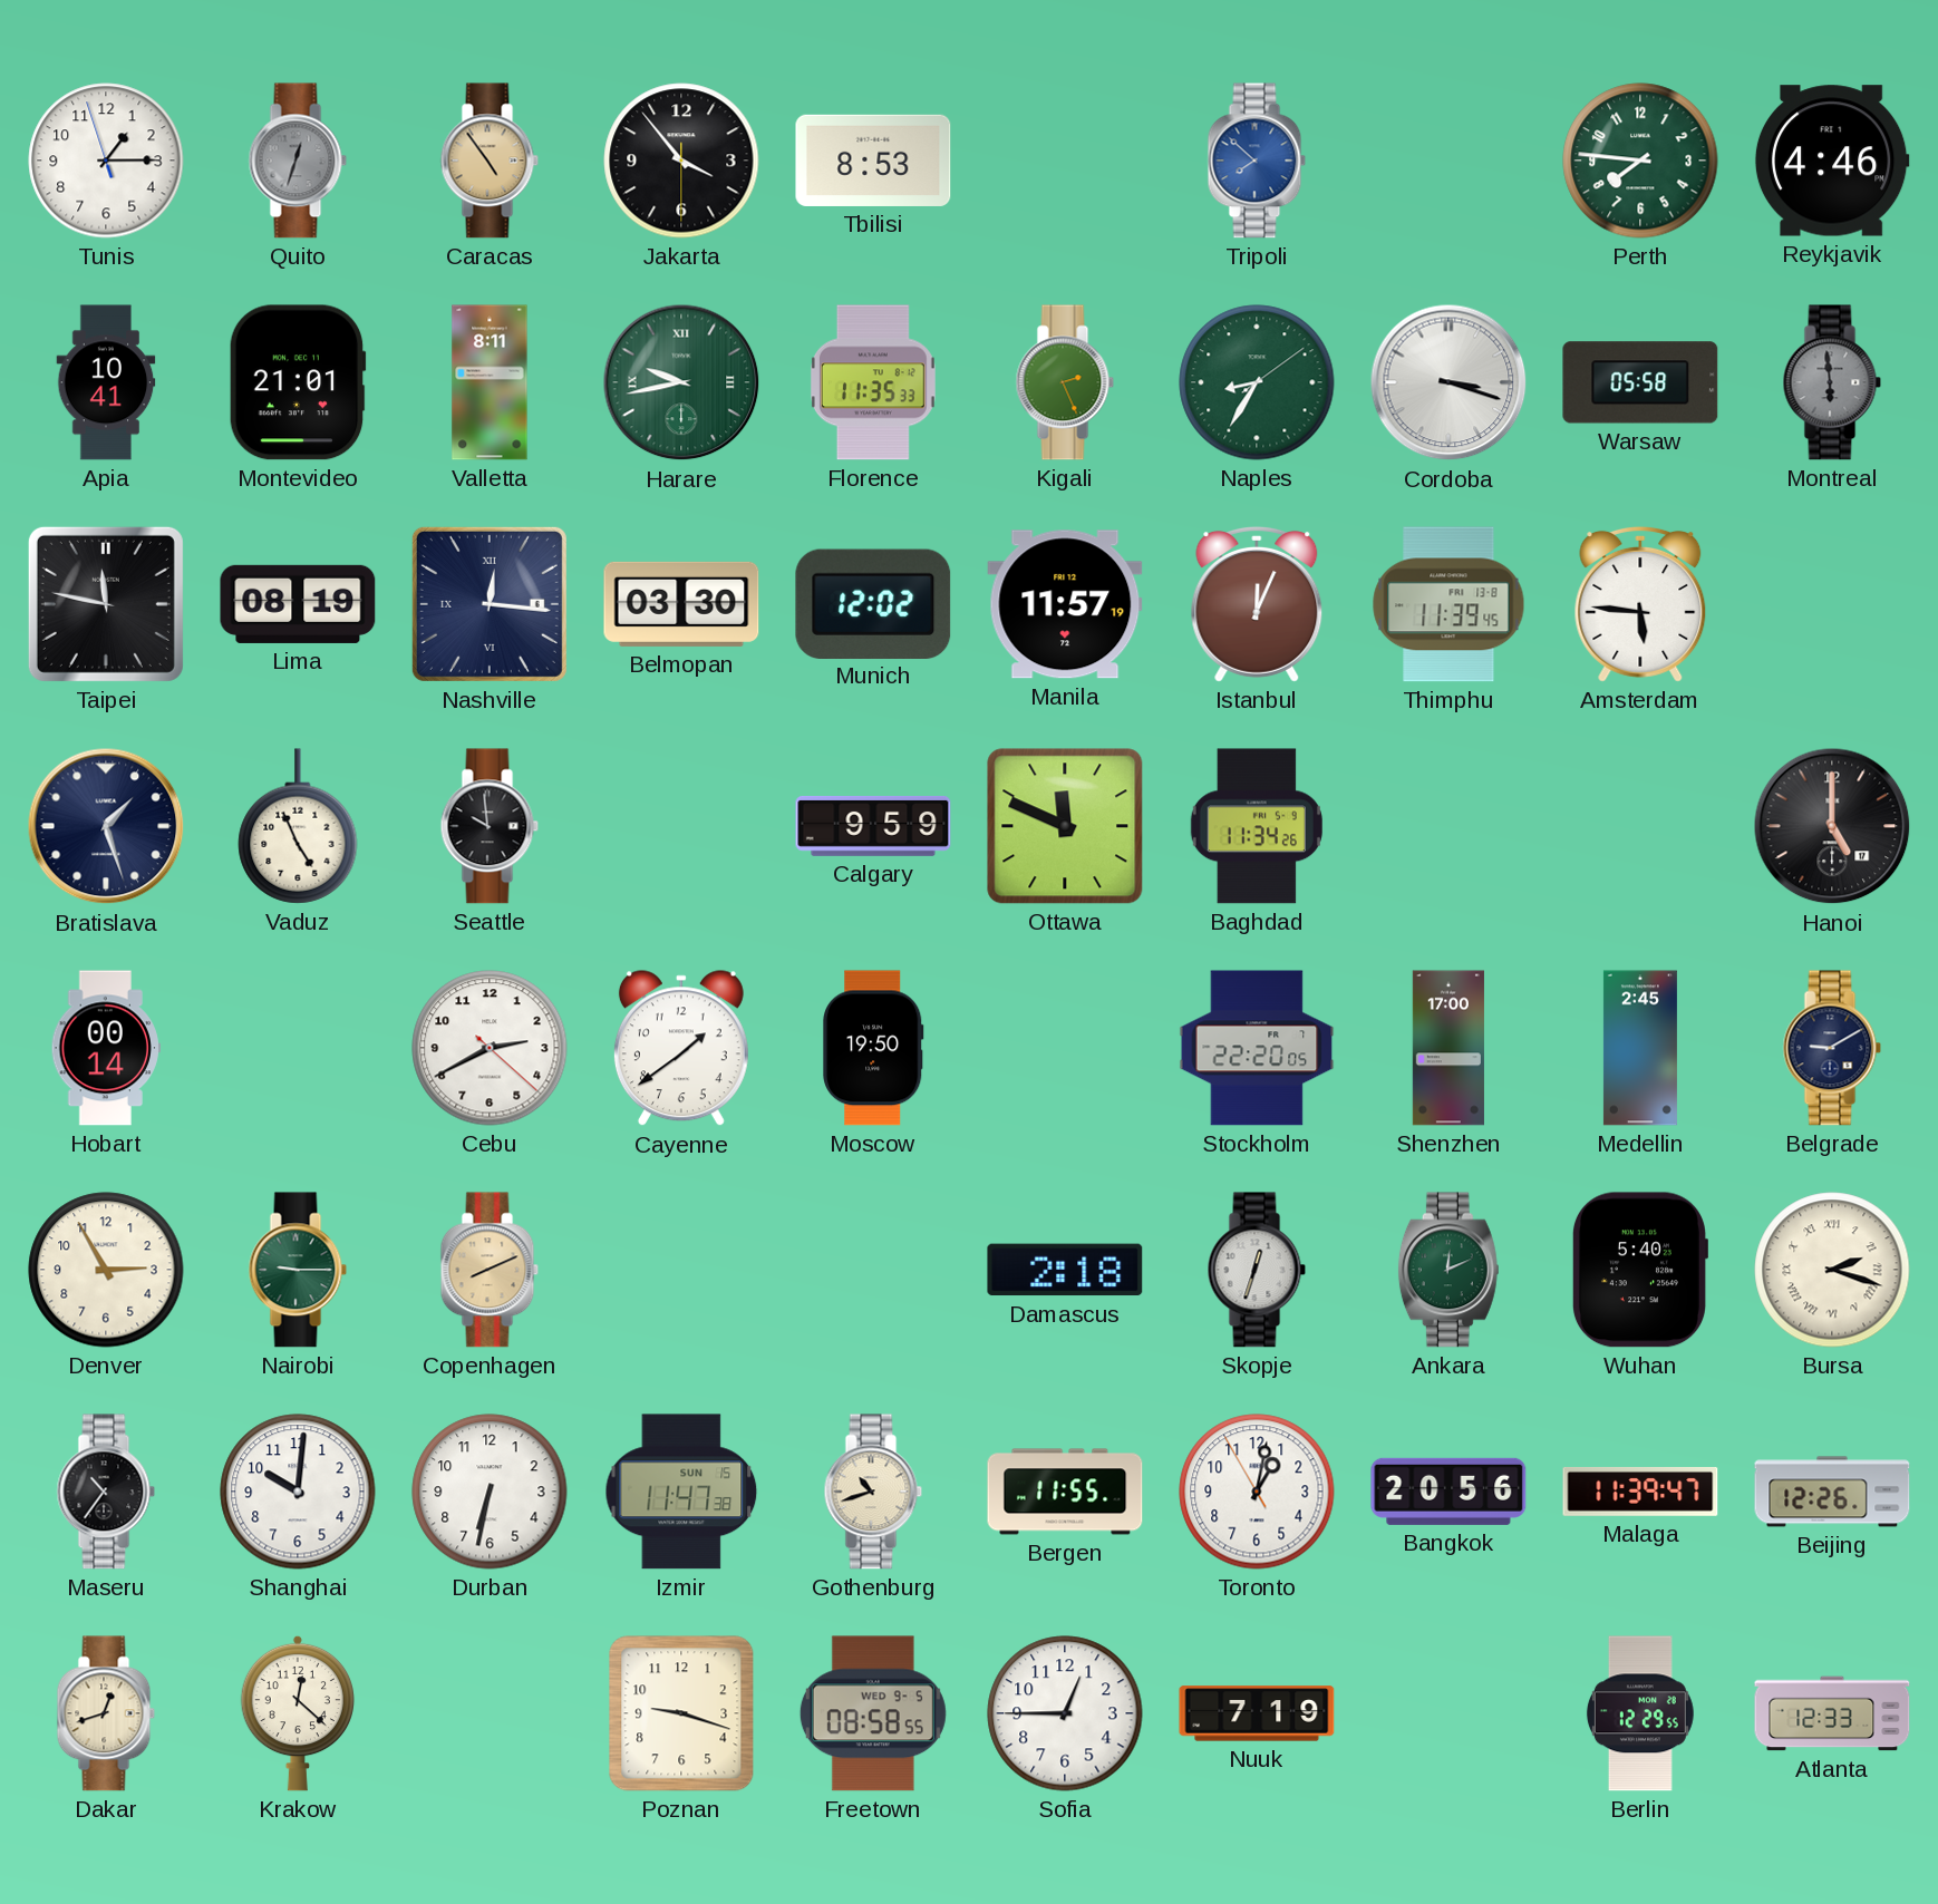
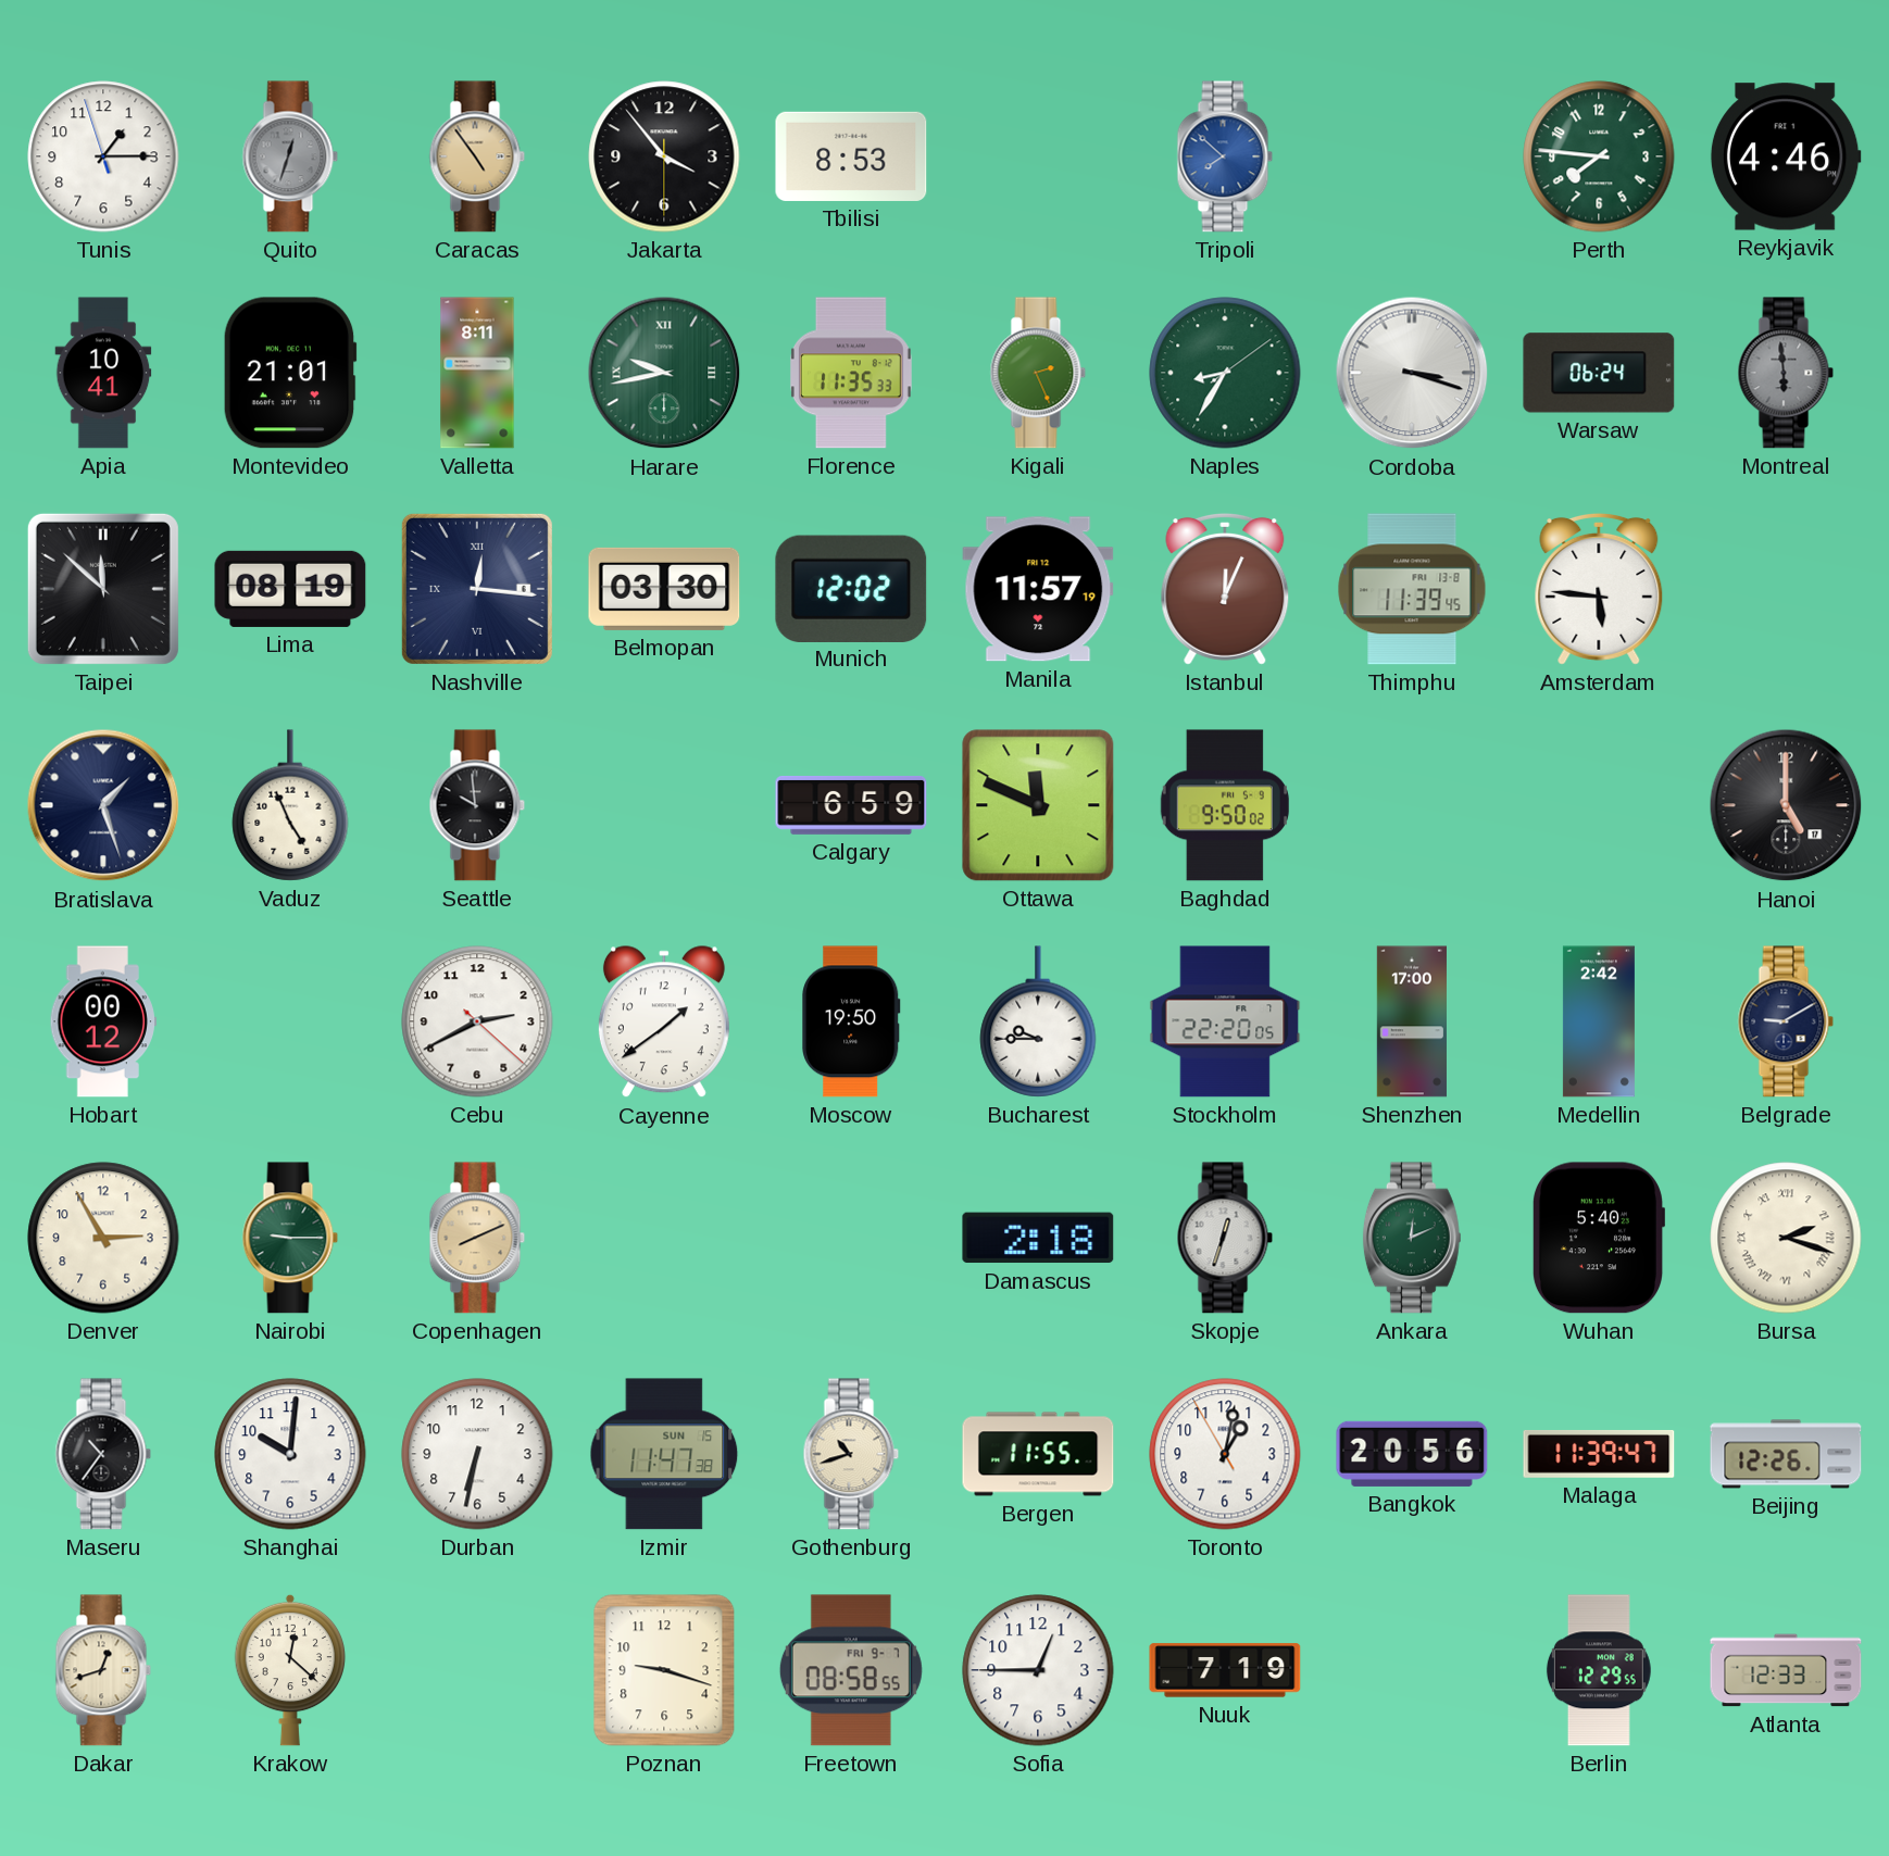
Warsaw: 05:58 -> 06:24 (1599, 373)
Taipei: 11:47 -> 11:52 (103, 589)
Calgary: 9:59 -> 6:59 (851, 805)
Baghdad: 11:34 -> 9:50 (1225, 805)
Hobart: 00:14 -> 00:12 (103, 1021)
Bucharest: none -> 9:45 (1038, 1021)
Medellin: 2:45 -> 2:42 (1599, 1021)
Freetown date: WED 9-5 -> FRI 9-7 (851, 1670)
